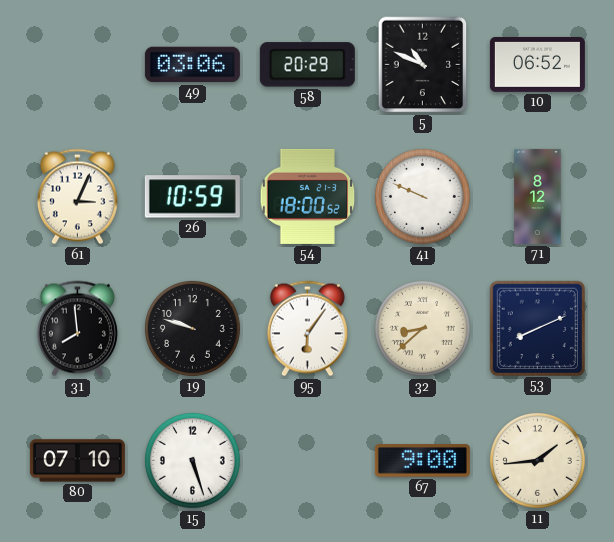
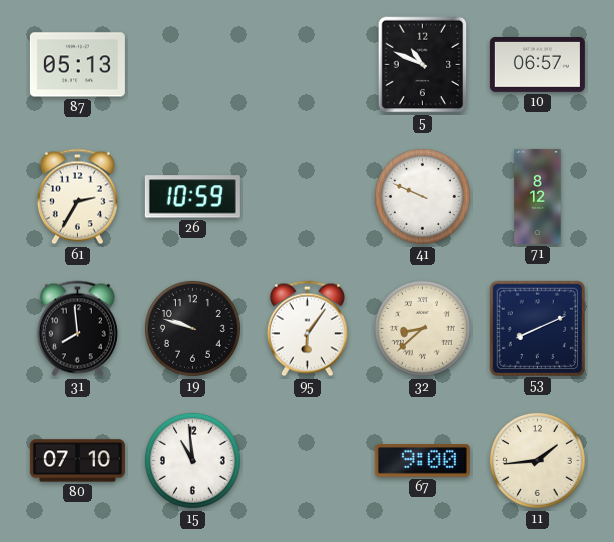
87: none -> 05:13 (77, 65)
49: 03:06 -> none (192, 65)
58: 20:29 -> none (307, 65)
10: 06:52 -> 06:57 (537, 64)
61: 3:04 -> 2:35 (77, 197)
54: 18:00 -> none (308, 196)
15: 5:27 -> 10:59 (192, 460)
